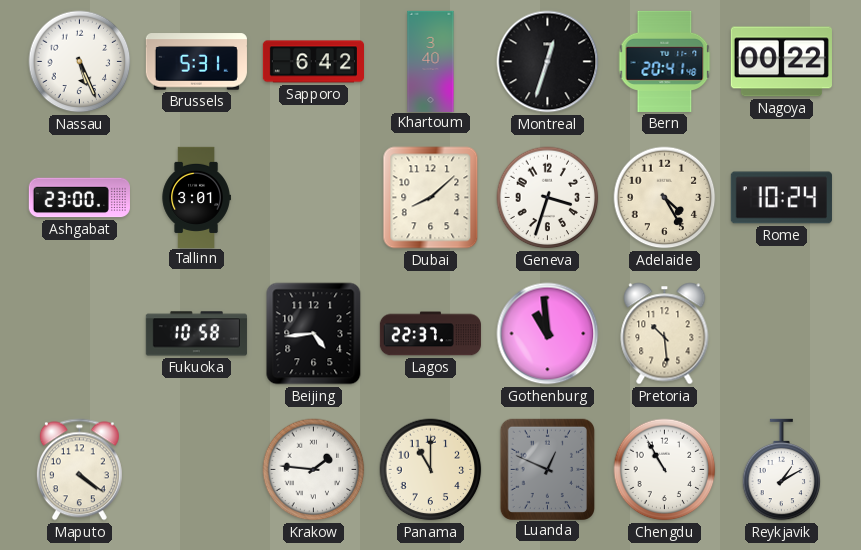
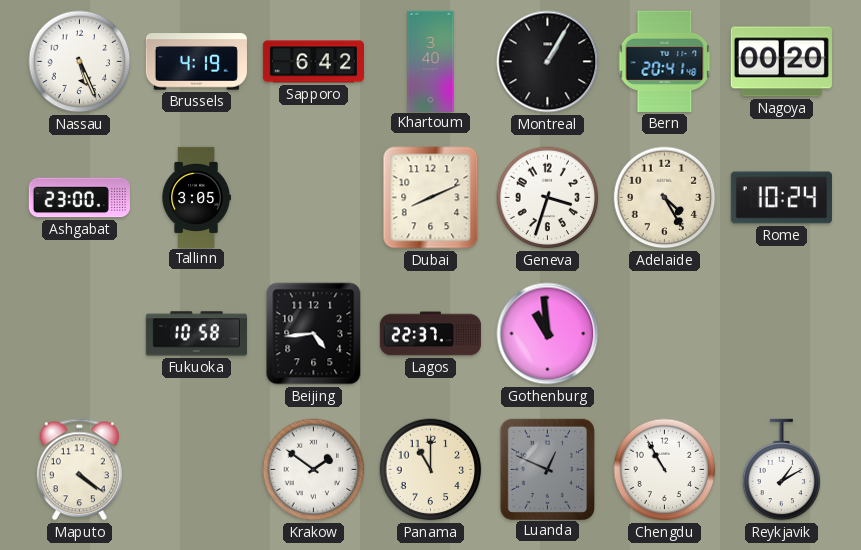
Brussels: 5:31 -> 4:19 (196, 62)
Montreal: 12:33 -> 1:05 (548, 62)
Nagoya: 00:22 -> 00:20 (781, 62)
Tallinn: 3:01 -> 3:05 (196, 197)
Dubai: 8:08 -> 8:11 (431, 198)
Pretoria: 10:29 -> none (665, 334)
Krakow: 1:46 -> 1:51 (314, 470)
